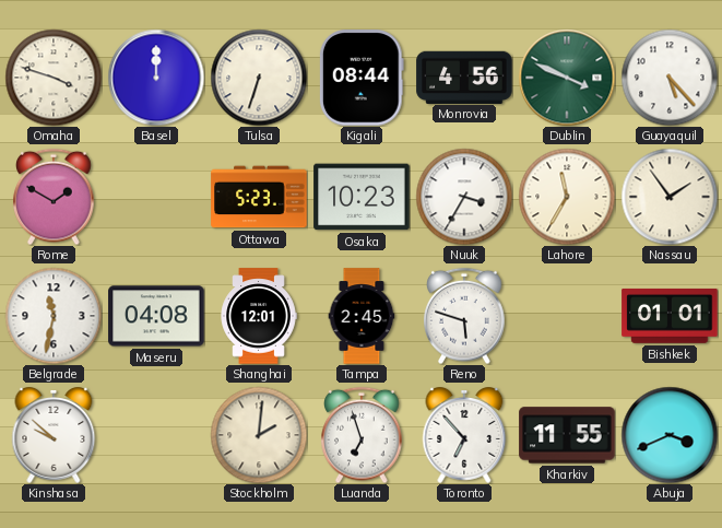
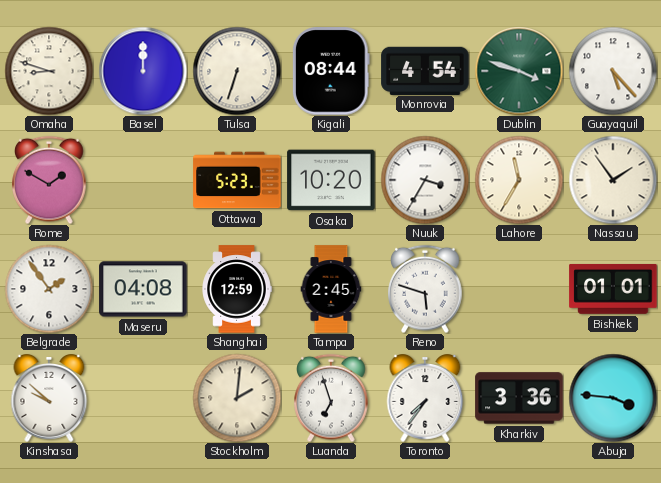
Omaha: 3:48 -> 8:48 (49, 71)
Monrovia: 4:56 -> 4:54 (425, 70)
Dublin: 3:49 -> 3:48 (519, 71)
Osaka: 10:23 -> 10:20 (331, 180)
Belgrade: 11:32 -> 1:54 (49, 289)
Shanghai: 12:01 -> 12:59 (237, 289)
Toronto: 6:53 -> 7:36 (425, 399)
Kharkiv: 11:55 -> 3:36 (519, 398)
Abuja: 3:41 -> 3:46 (613, 398)
